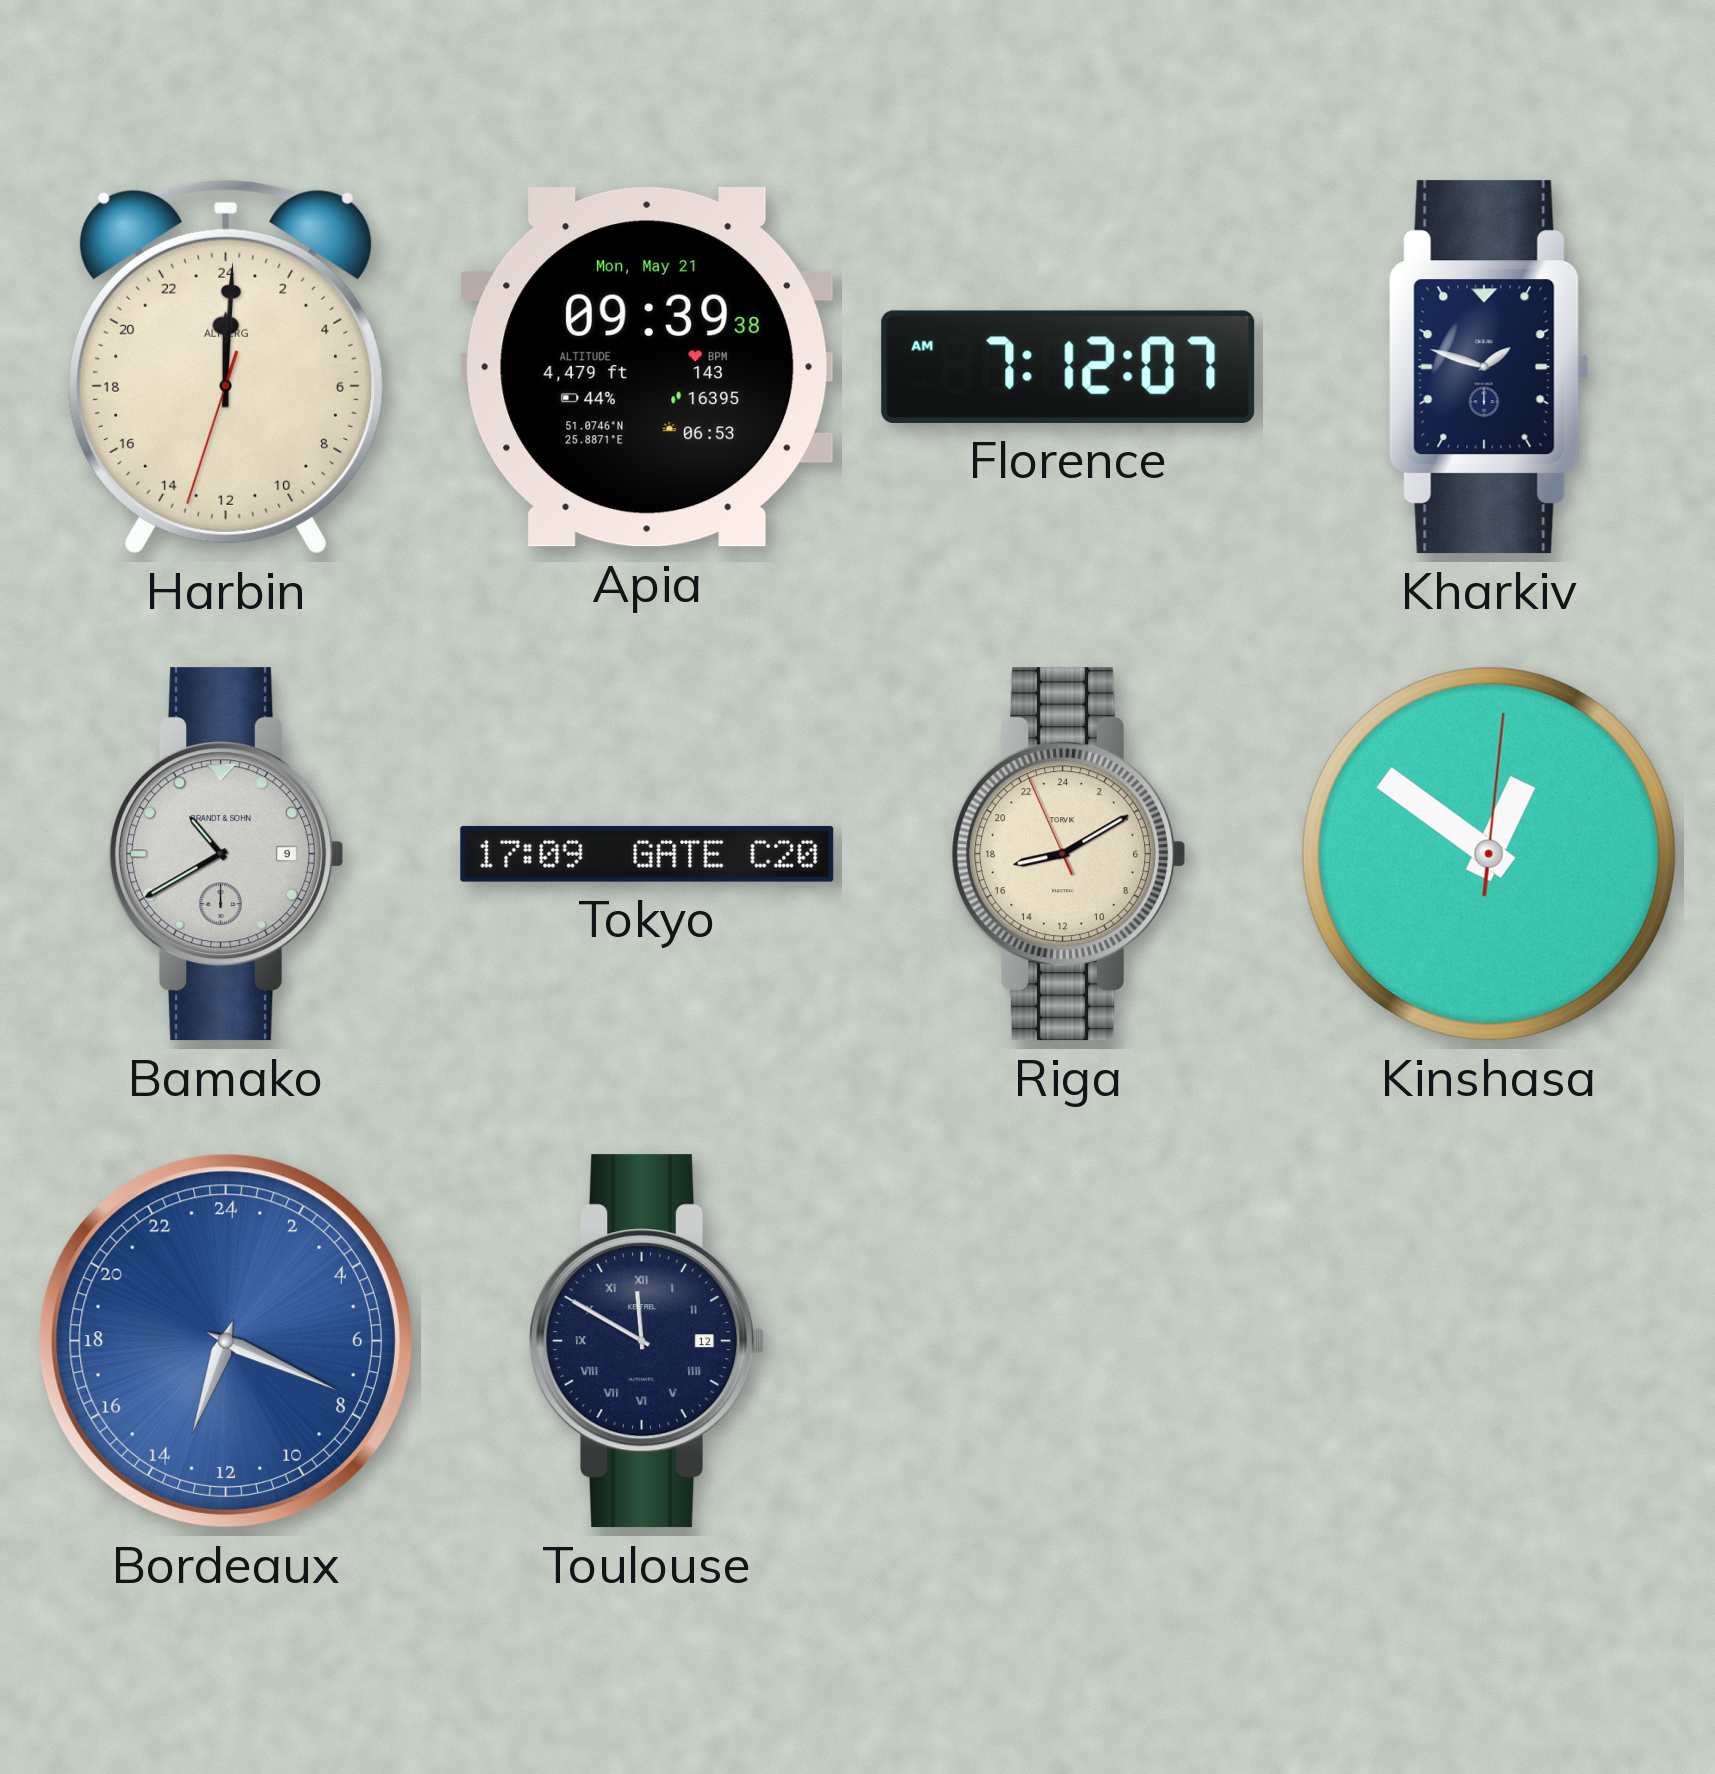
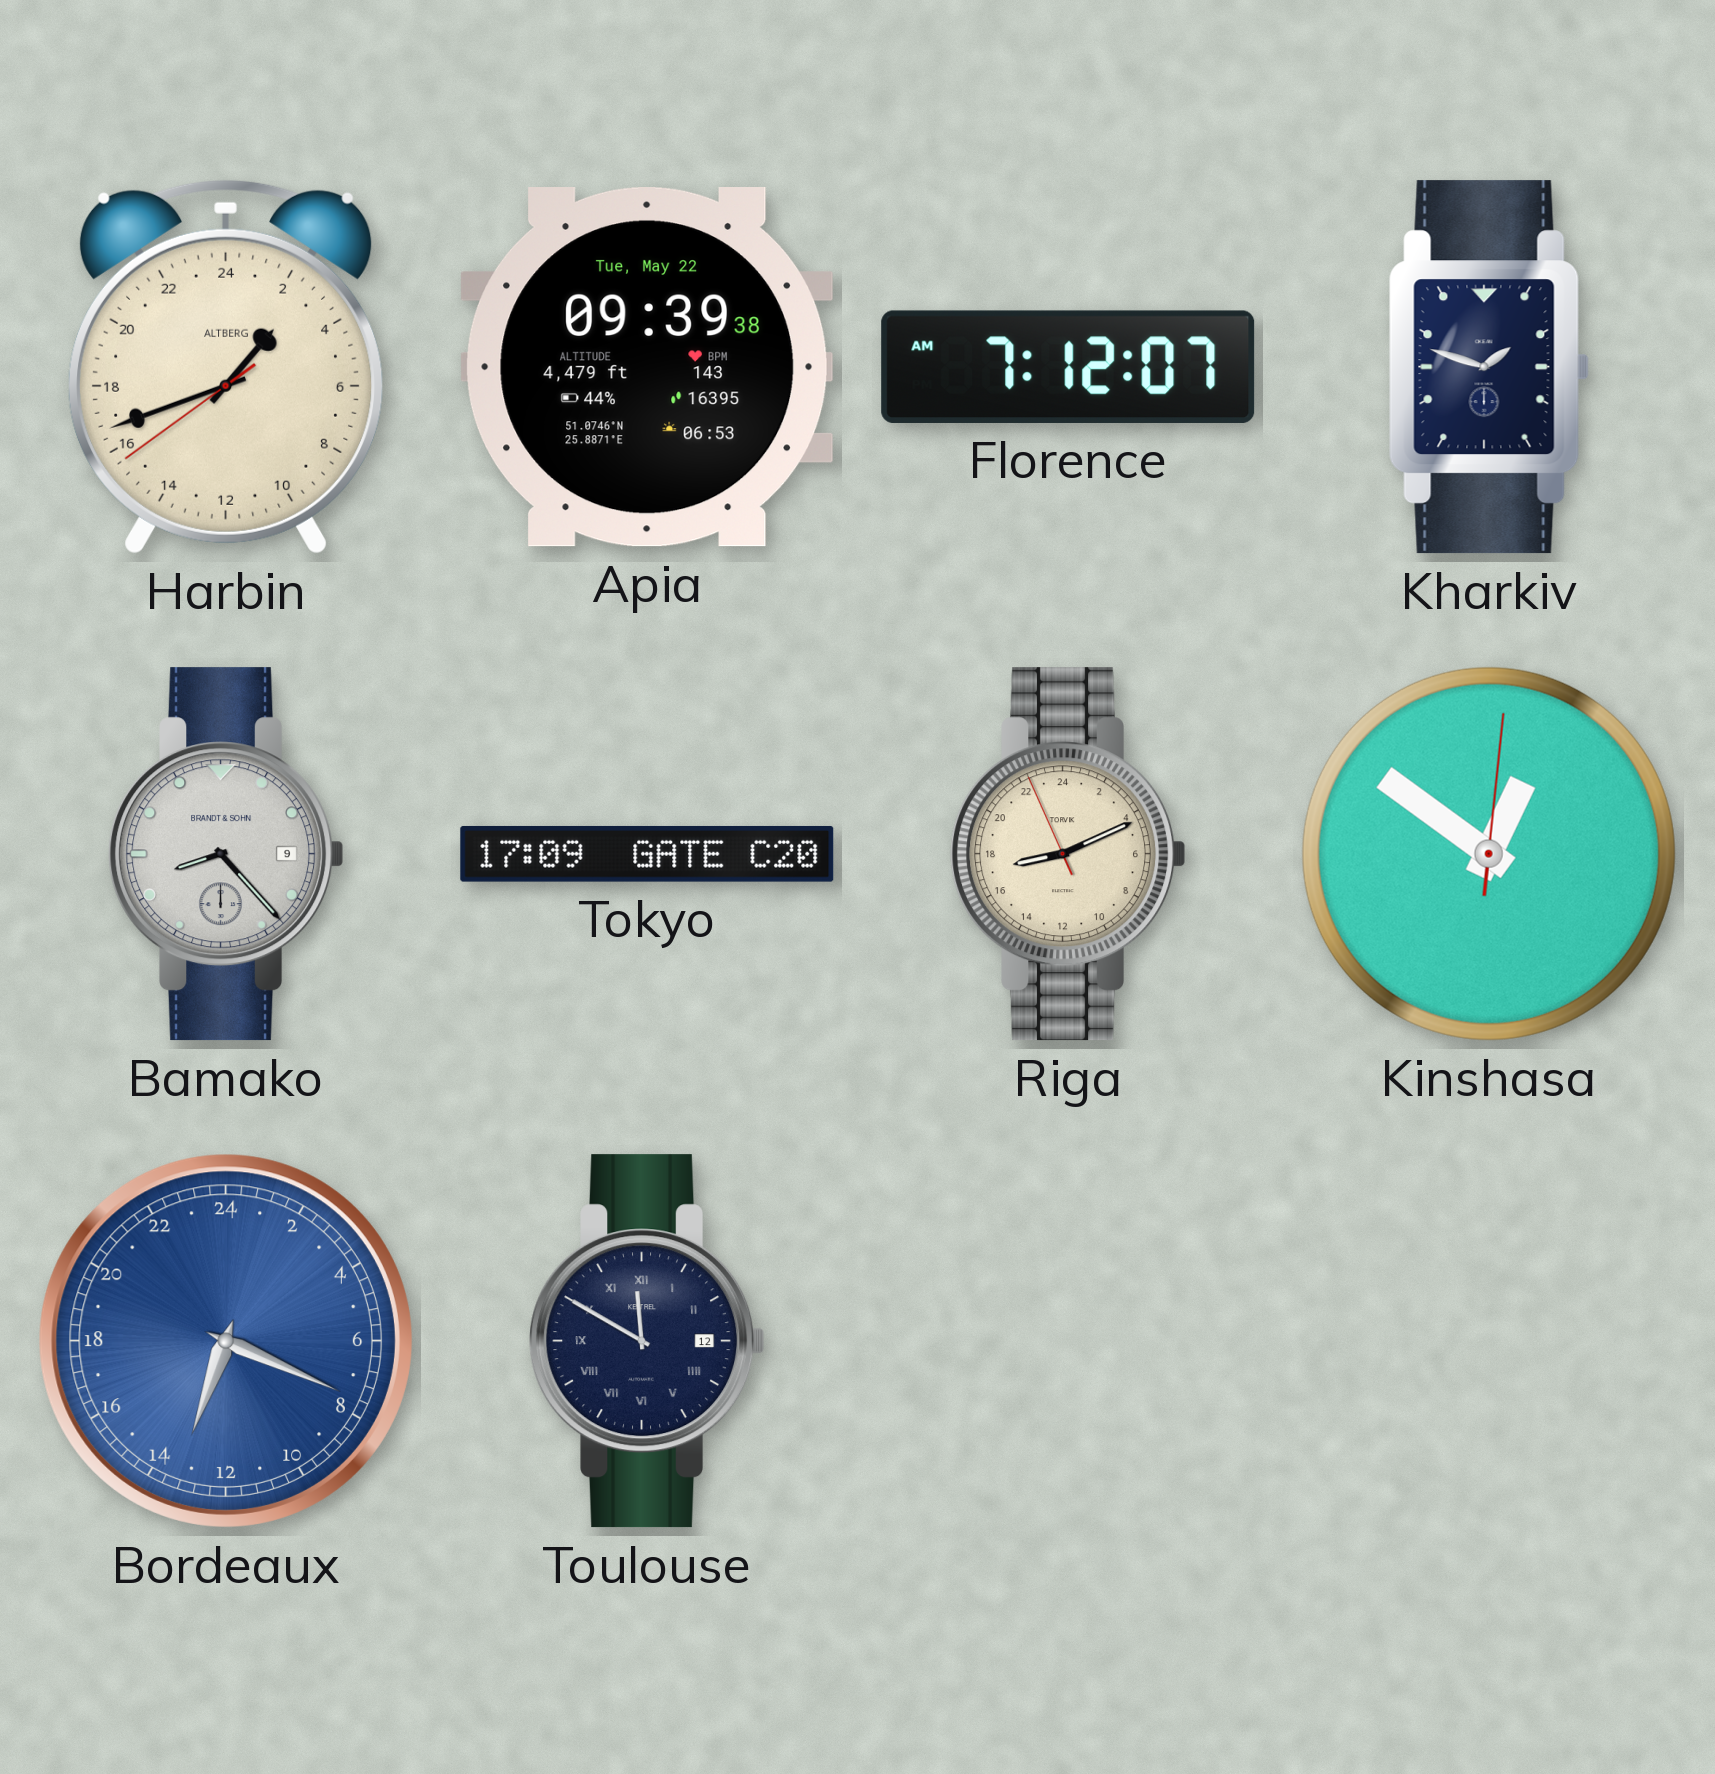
Harbin: 0:00 -> 2:41 (226, 367)
Apia date: Mon, May 21 -> Tue, May 22 (647, 368)
Bamako: 10:40 -> 8:23 (225, 854)
Riga: 17:09 -> 17:10 (1067, 854)
